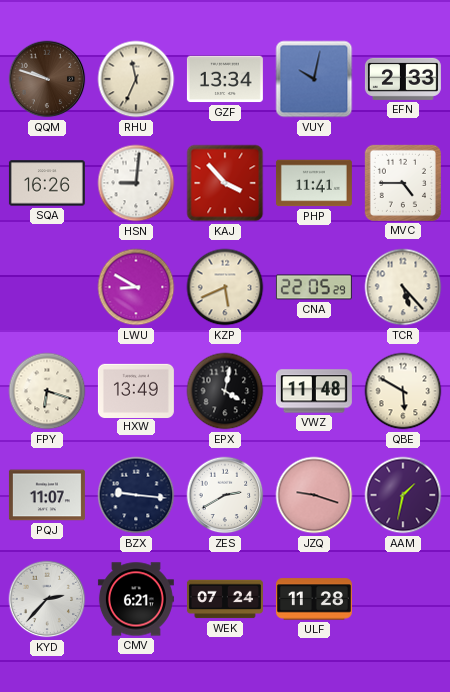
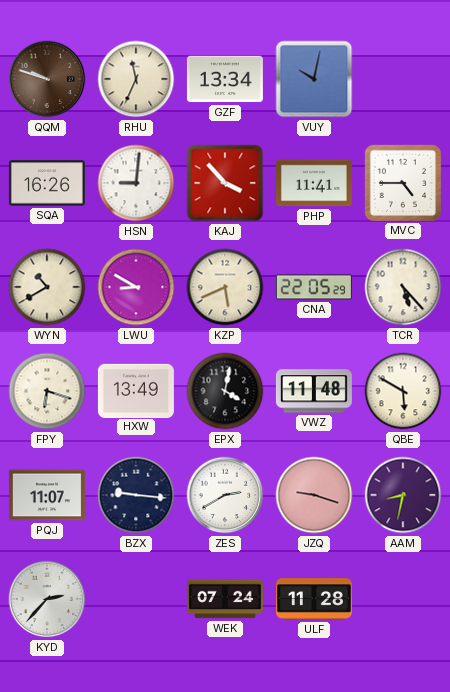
EFN: 2:33 -> none (403, 79)
WYN: none -> 10:40 (47, 287)
AAM: 1:32 -> 8:32 (403, 495)
CMV: 6:21 -> none (136, 599)
